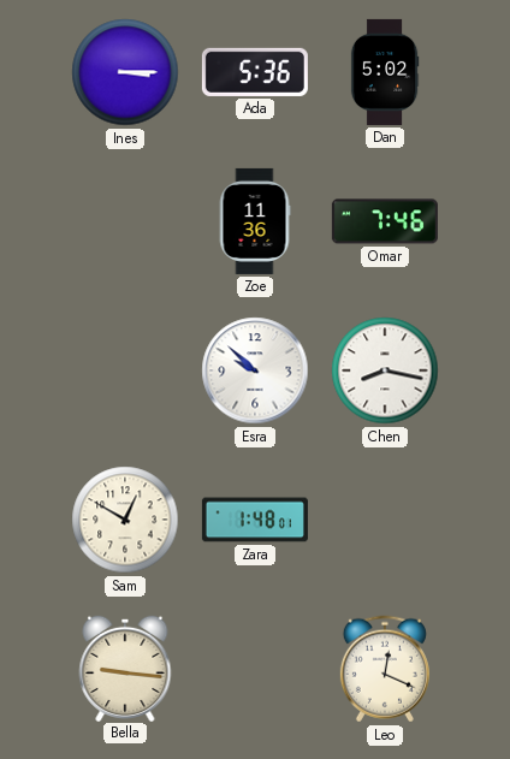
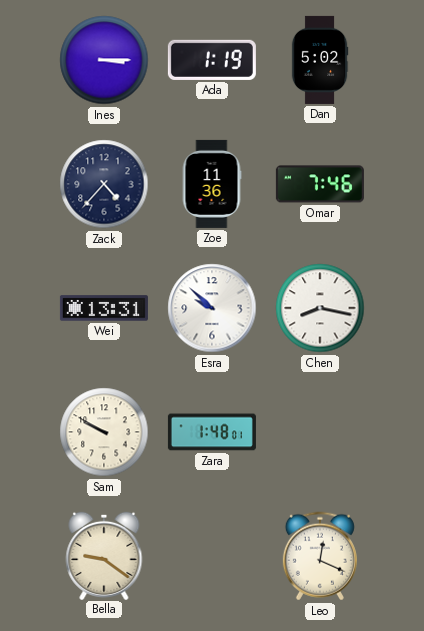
Ada: 5:36 -> 1:19 (212, 60)
Zack: none -> 4:37 (104, 184)
Wei: none -> 13:31 (104, 308)
Sam: 12:50 -> 9:50 (104, 432)
Bella: 9:16 -> 9:21 (104, 555)
